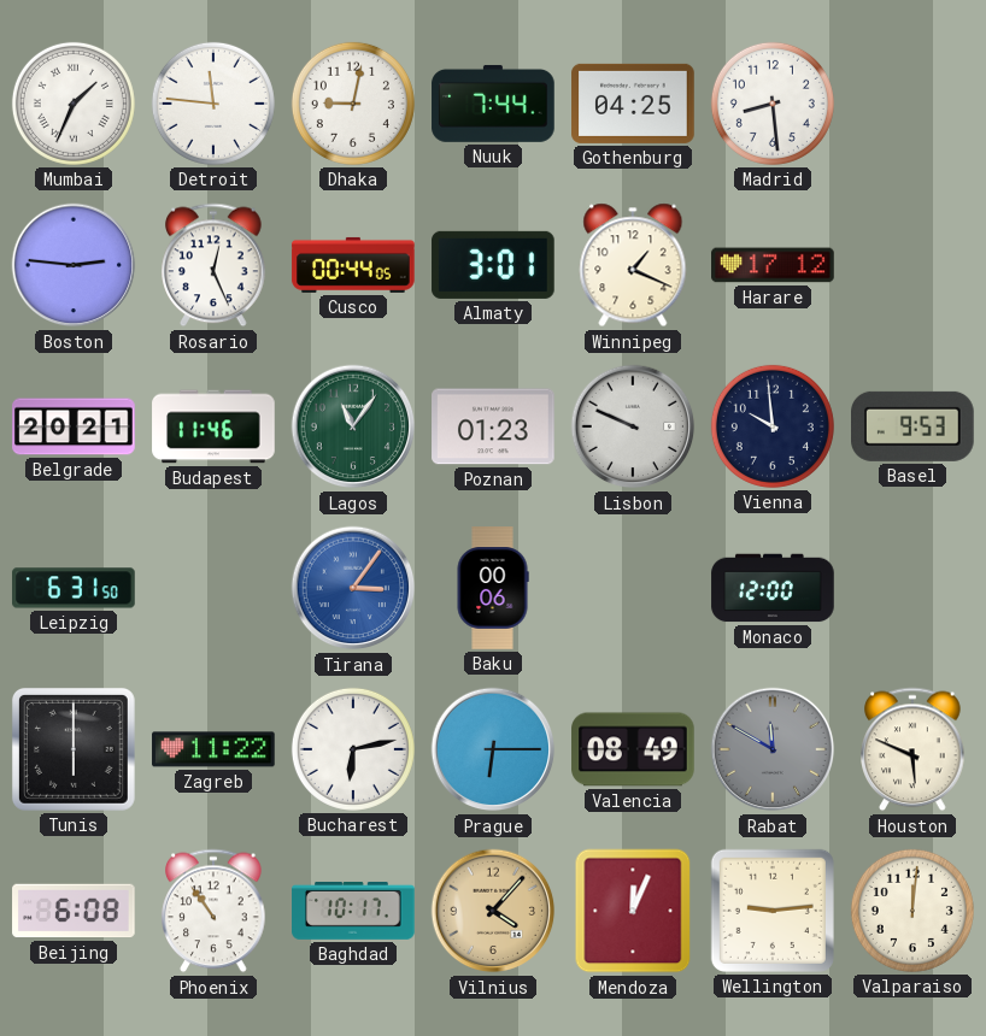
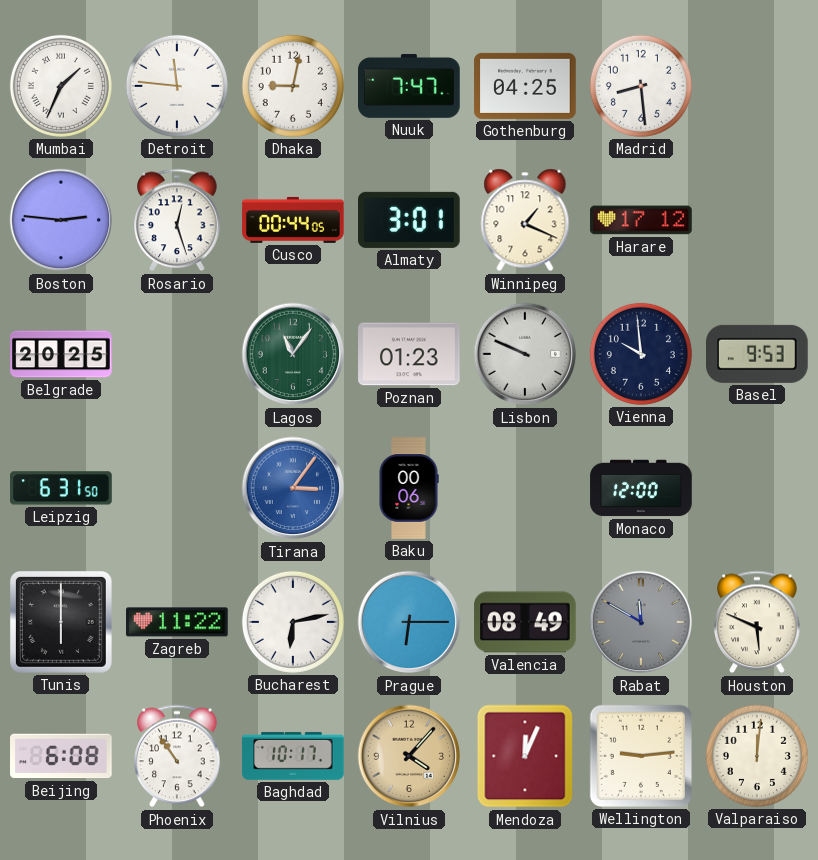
Nuuk: 7:44 -> 7:47 (409, 86)
Rosario: 12:26 -> 12:27 (177, 220)
Belgrade: 20:21 -> 20:25 (61, 354)
Budapest: 11:46 -> none (213, 426)
